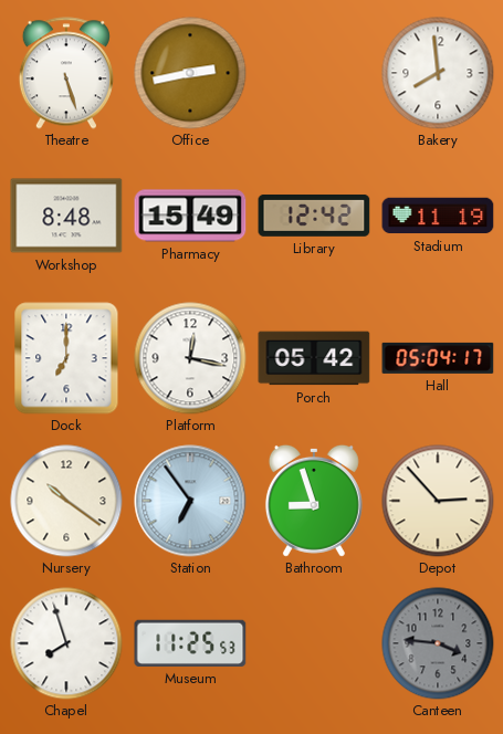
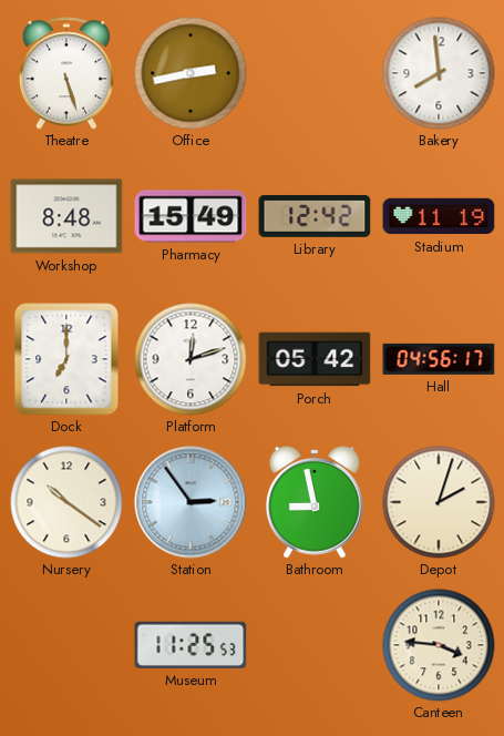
Platform: 12:17 -> 12:12 (191, 359)
Hall: 05:04 -> 04:56 (439, 359)
Station: 6:54 -> 2:54 (191, 502)
Bathroom: 8:57 -> 8:58 (315, 502)
Depot: 2:53 -> 2:03 (439, 502)
Chapel: 7:57 -> none (66, 643)
Canteen dial: grey -> cream (439, 645)
